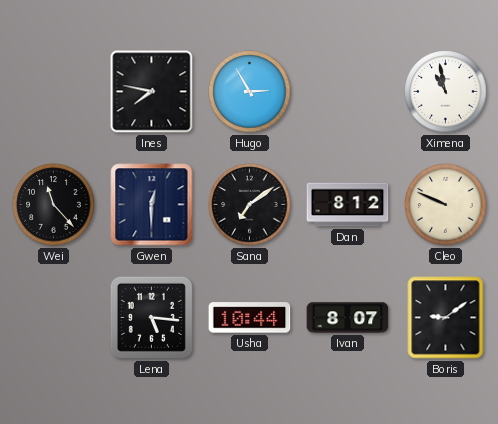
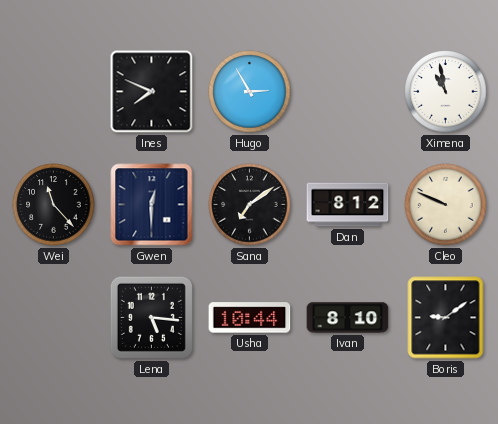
Ines: 7:47 -> 7:49 (152, 92)
Ivan: 8:07 -> 8:10 (348, 318)
